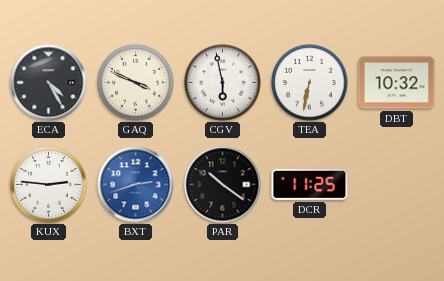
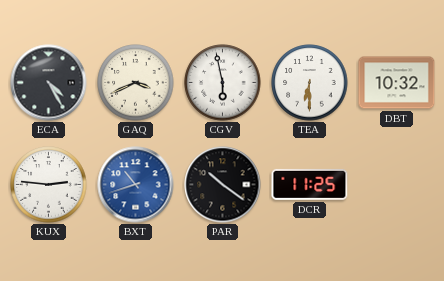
GAQ: 3:49 -> 3:41 (136, 83)
TEA: 6:32 -> 6:30 (310, 83)
BXT: 2:42 -> 10:42 (136, 185)
